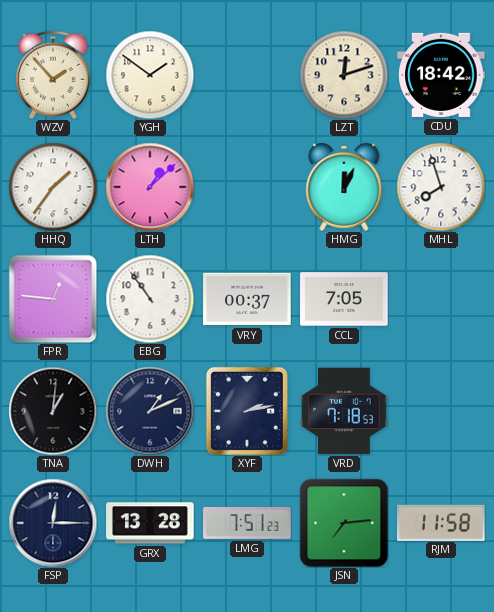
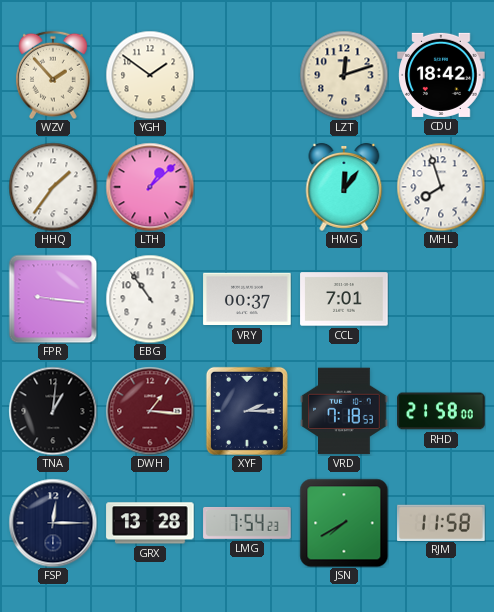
HMG: 12:04 -> 12:06 (344, 187)
FPR: 12:46 -> 9:16 (53, 299)
CCL: 7:05 -> 7:01 (344, 299)
DWH: 1:11 -> 1:16 (150, 411)
DWH dial: navy -> burgundy (150, 411)
XYF: 2:13 -> 2:15 (247, 411)
RHD: none -> 21:58 (441, 411)
LMG: 7:51 -> 7:54 (247, 523)
JSN: 7:14 -> 7:40 (344, 523)
